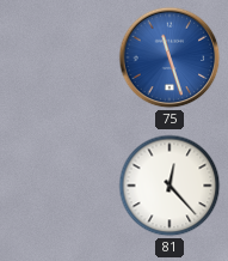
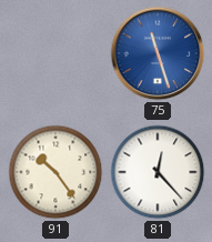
91: none -> 10:24 (55, 172)
